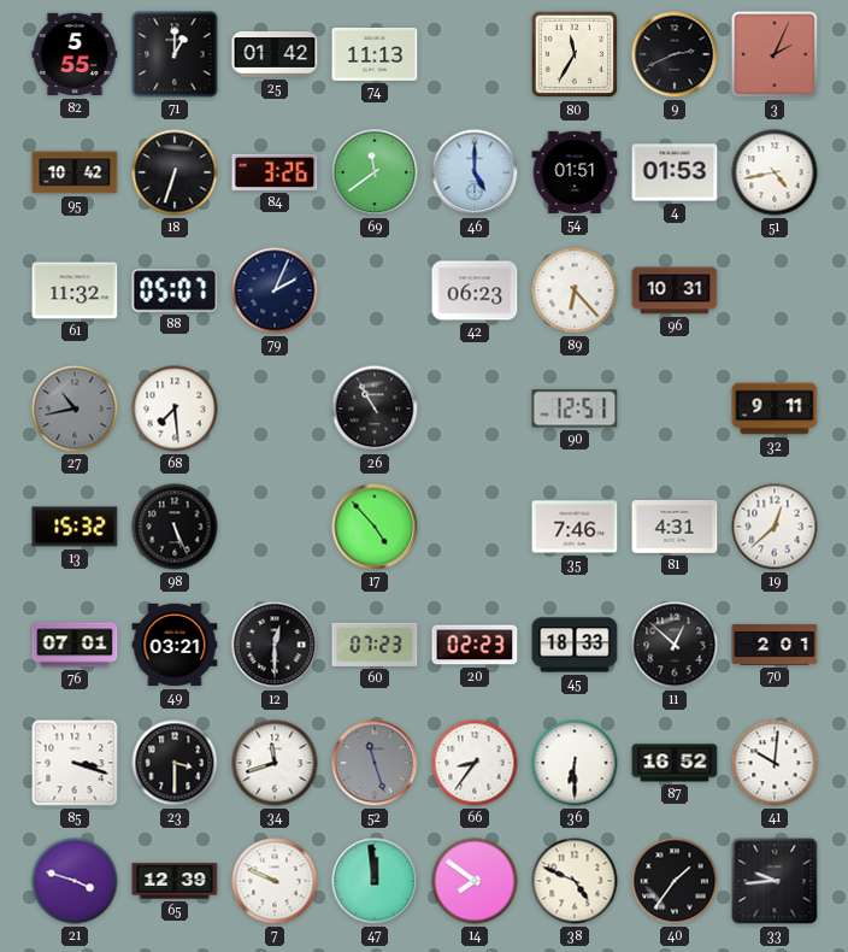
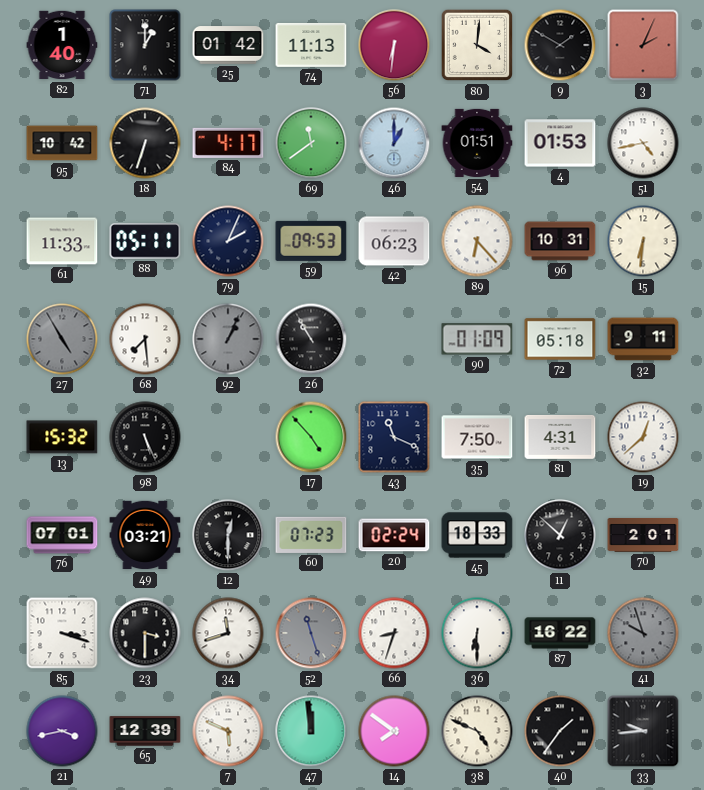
82: 5:55 -> 1:40 (62, 45)
56: none -> 6:31 (394, 45)
80: 11:35 -> 4:01 (477, 45)
9: 2:41 -> 1:50 (560, 45)
84: 3:26 -> 4:17 (228, 143)
46: 5:00 -> 1:00 (394, 143)
61: 11:32 -> 11:33 (62, 241)
88: 05:07 -> 05:11 (145, 241)
59: none -> 09:53 (311, 241)
15: none -> 6:31 (643, 241)
27: 10:43 -> 4:55 (62, 339)
92: none -> 1:04 (228, 339)
90: 12:51 -> 01:09 (477, 339)
72: none -> 05:18 (560, 339)
43: none -> 11:19 (394, 437)
35: 7:46 -> 7:50 (477, 437)
20: 02:23 -> 02:24 (394, 535)
66: 8:36 -> 8:33 (394, 633)
87: 16:52 -> 16:22 (560, 633)
41: 10:01 -> 9:57 (643, 633)
41 dial: white -> grey (643, 633)
21: 3:48 -> 3:43 (62, 731)
7: 9:49 -> 5:49 (228, 731)
